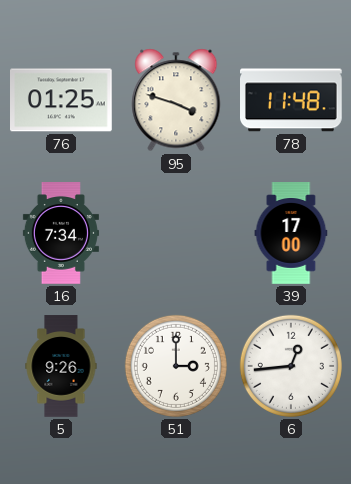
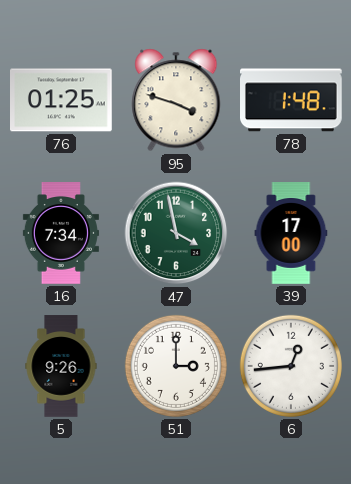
78: 11:48 -> 1:48 (292, 100)
47: none -> 3:58 (176, 233)
